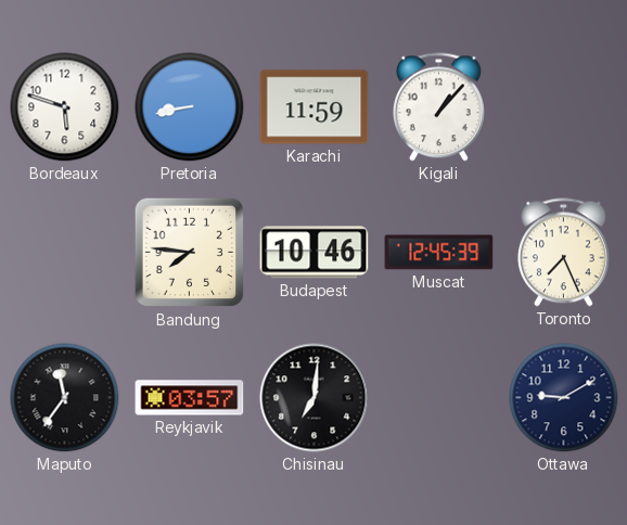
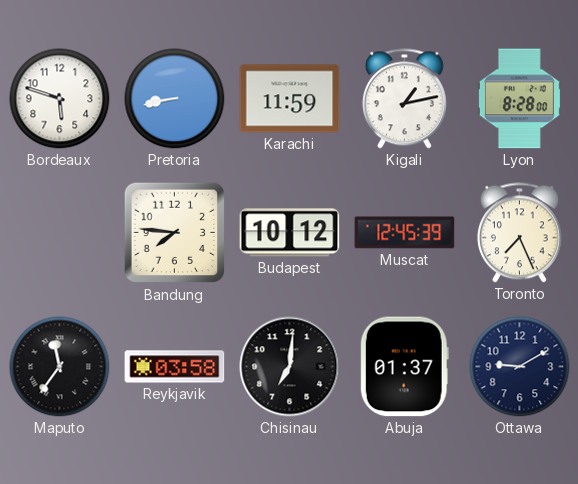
Kigali: 1:07 -> 1:13 (404, 99)
Lyon: none -> 8:28 (519, 99)
Budapest: 10:46 -> 10:12 (290, 233)
Reykjavik: 03:57 -> 03:58 (175, 367)
Abuja: none -> 01:37 (404, 367)
